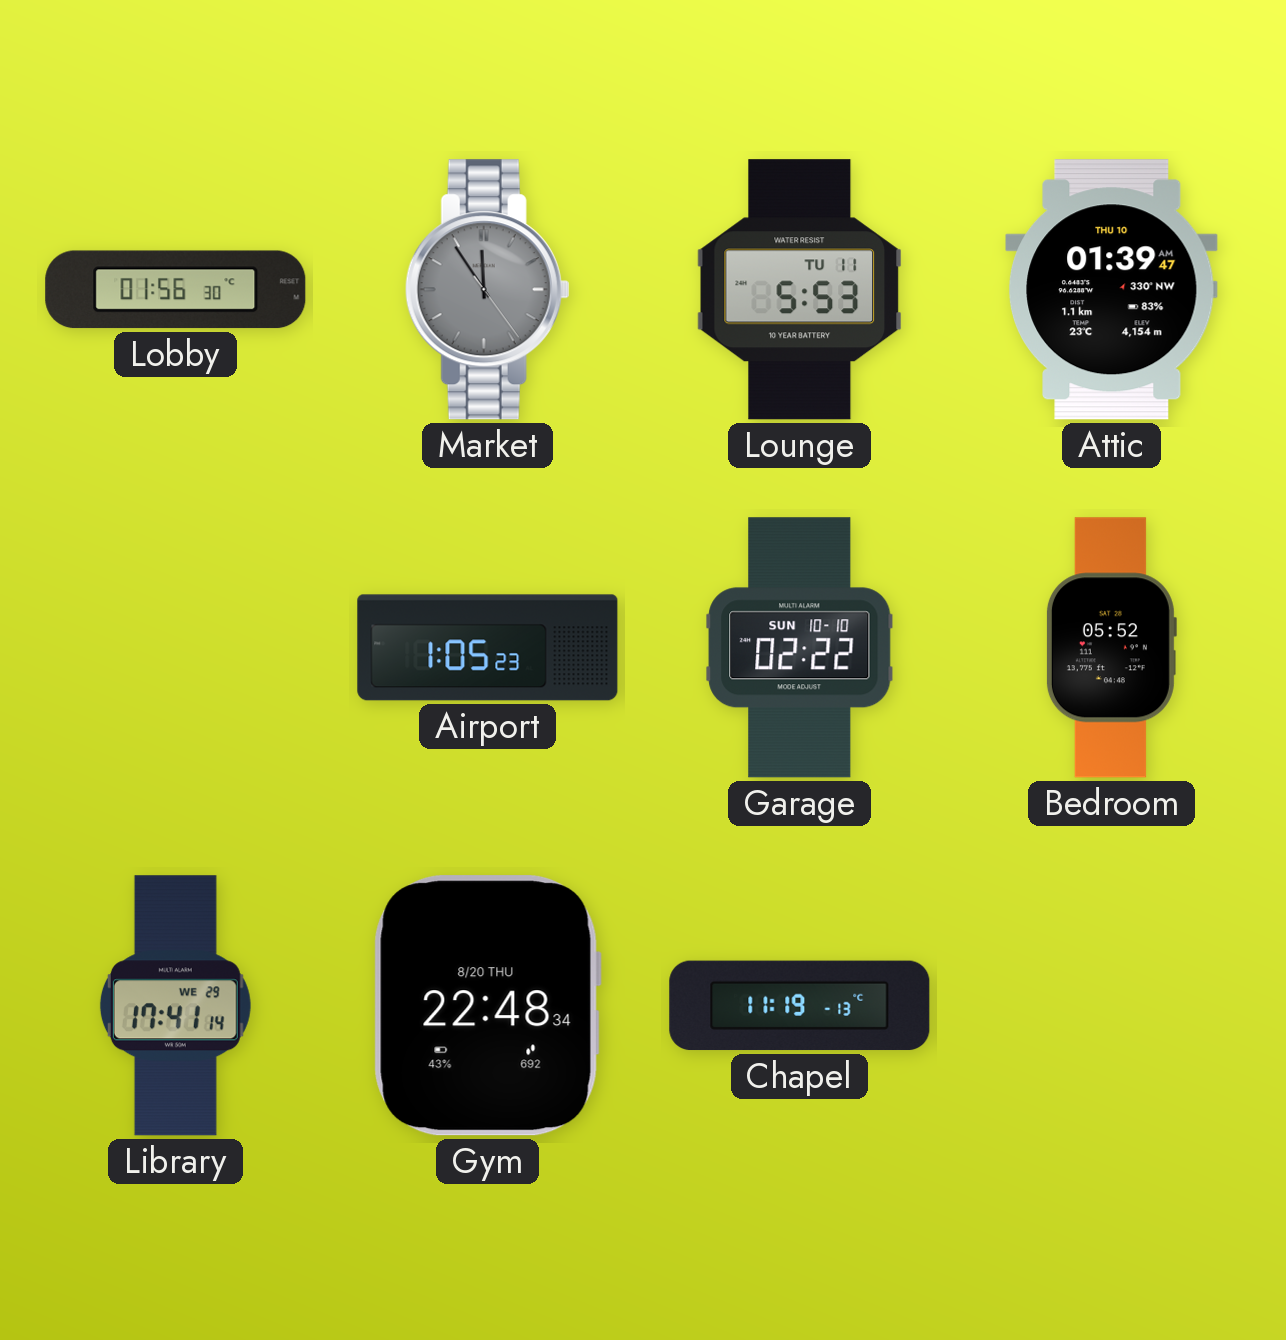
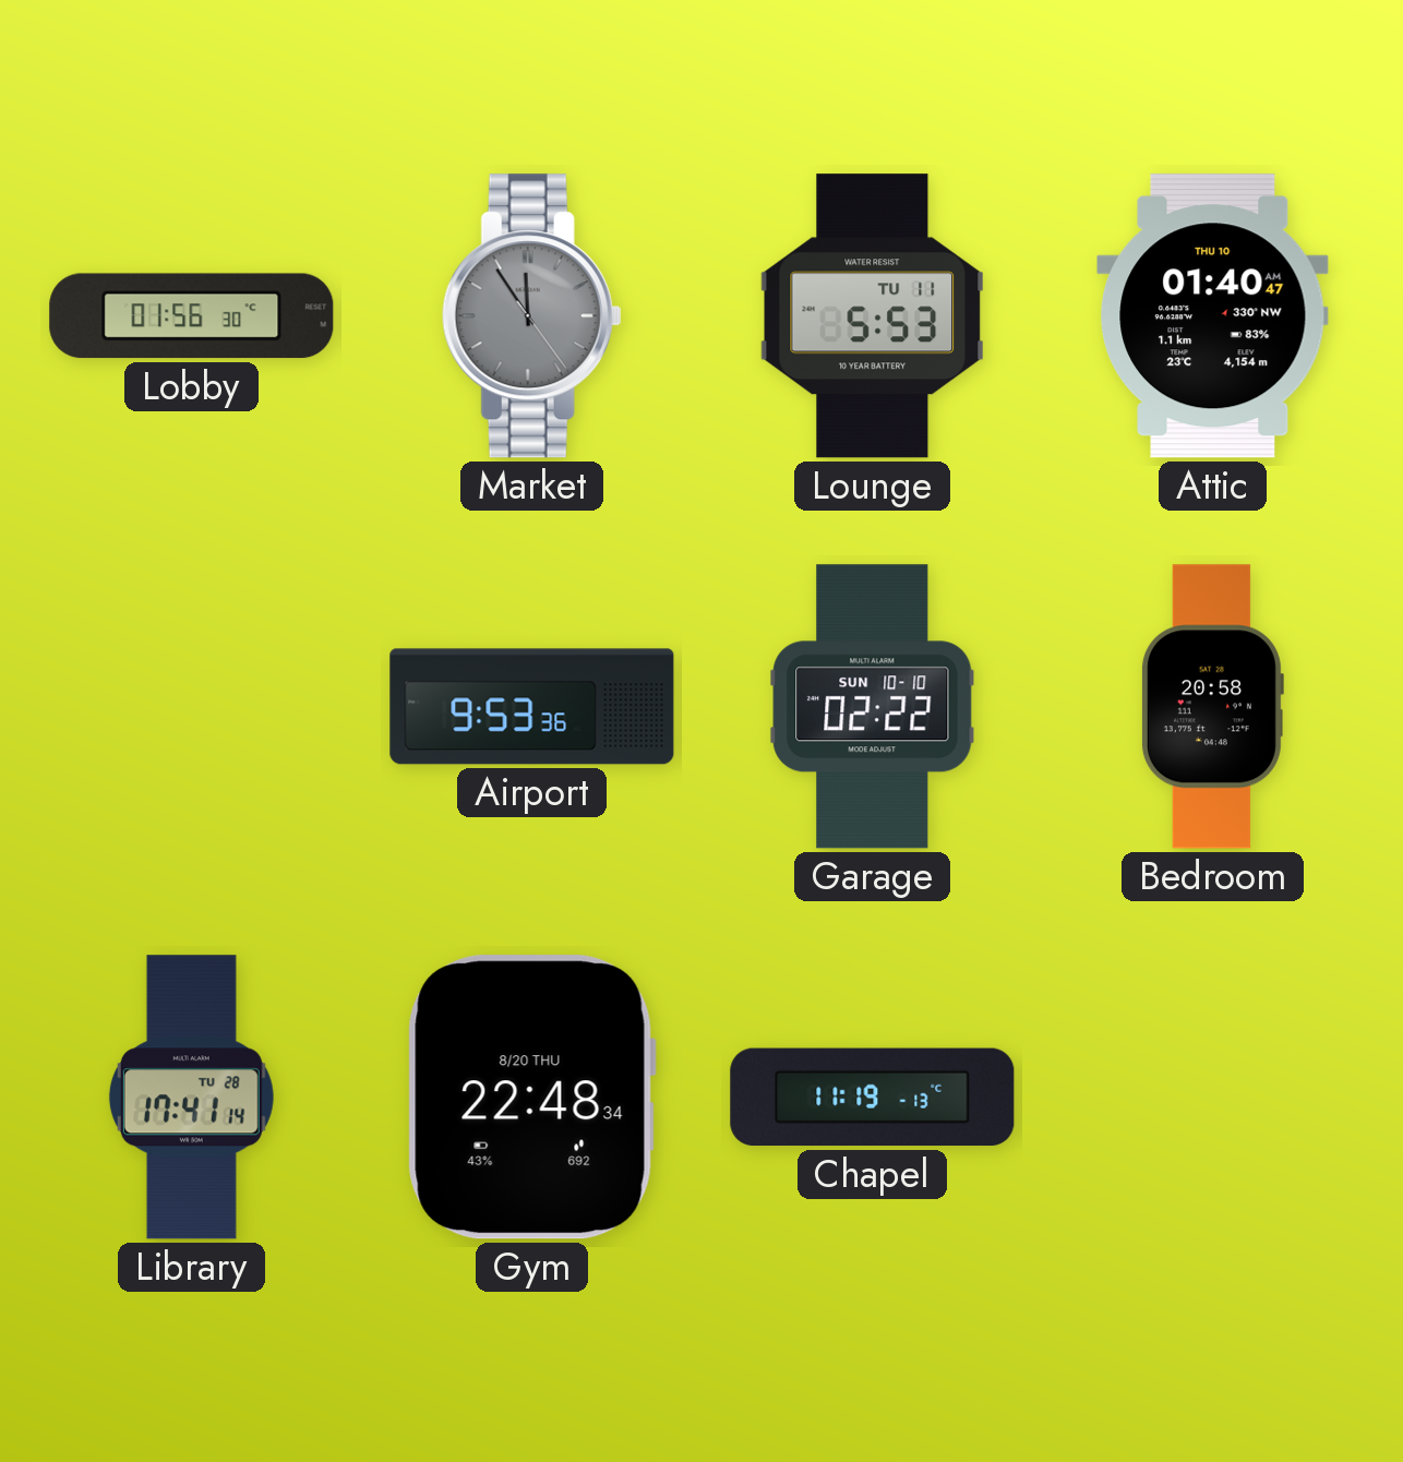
Attic: 01:39 -> 01:40 (1213, 316)
Airport: 1:05 -> 9:53 (532, 707)
Bedroom: 05:52 -> 20:58 (1212, 707)
Library date: WE 29 -> TU 28 (191, 1098)
